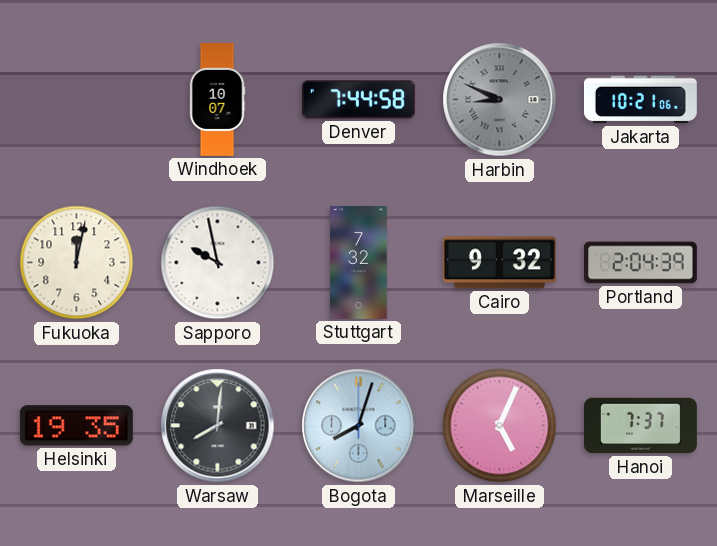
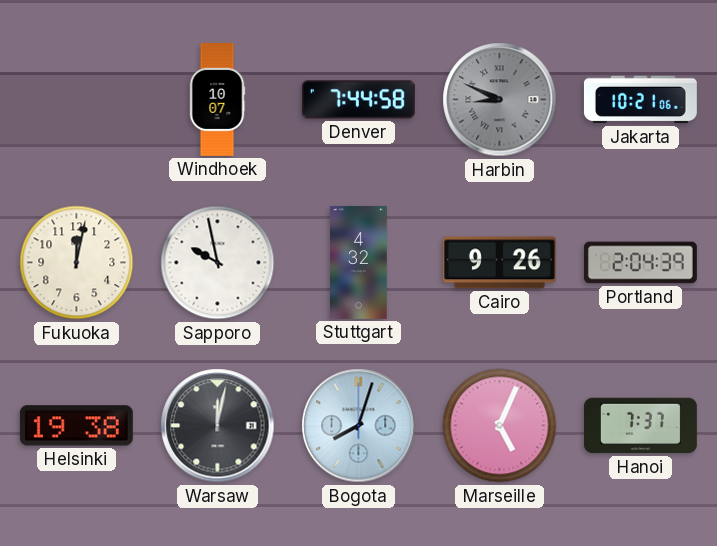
Stuttgart: 7:32 -> 4:32 (359, 262)
Cairo: 9:32 -> 9:26 (499, 263)
Helsinki: 19:35 -> 19:38 (76, 426)
Warsaw: 8:01 -> 12:02 (218, 426)
